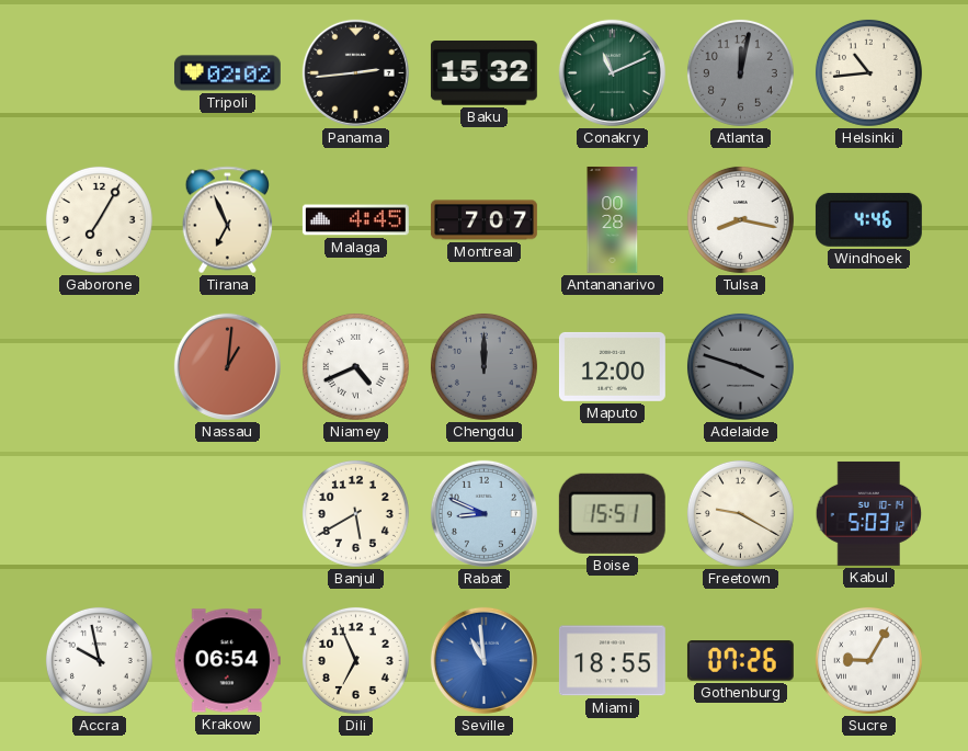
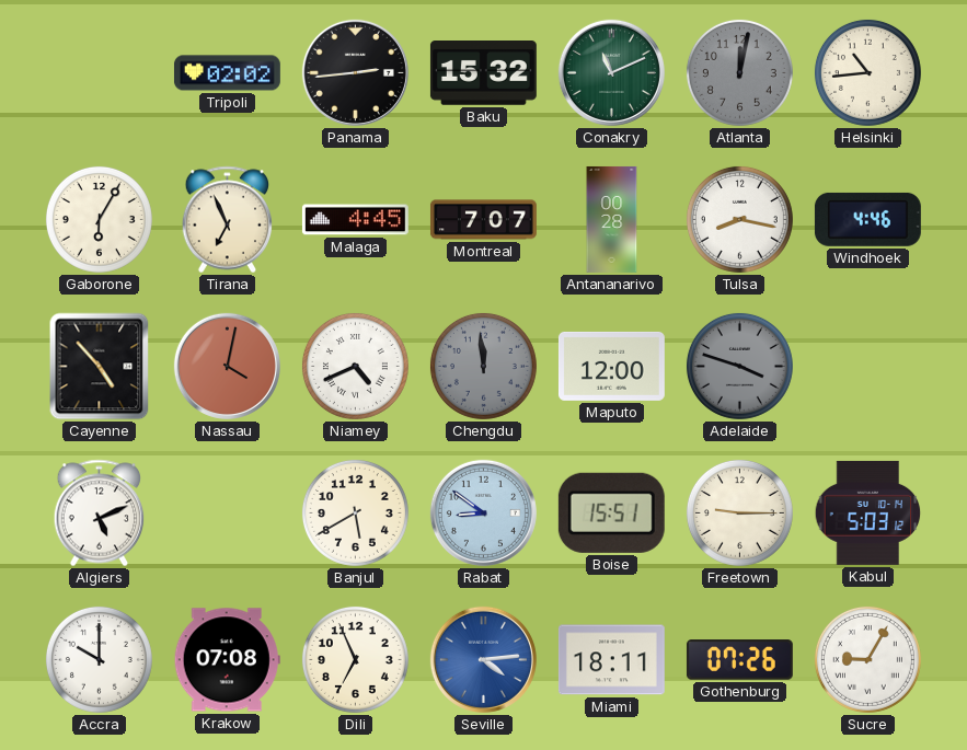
Gaborone: 7:05 -> 6:05 (99, 219)
Cayenne: none -> 4:53 (100, 367)
Nassau: 1:01 -> 4:02 (227, 366)
Chengdu: 12:00 -> 11:59 (483, 366)
Algiers: none -> 5:11 (99, 514)
Rabat: 8:49 -> 8:51 (483, 512)
Freetown: 9:20 -> 9:15 (739, 512)
Accra: 9:58 -> 10:00 (99, 659)
Krakow: 06:54 -> 07:08 (227, 660)
Seville: 10:59 -> 4:14 (483, 659)
Miami: 18:55 -> 18:11 (611, 660)
